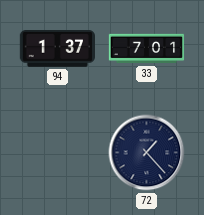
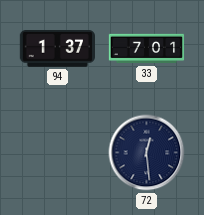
72: 1:23 -> 12:29 (147, 153)
